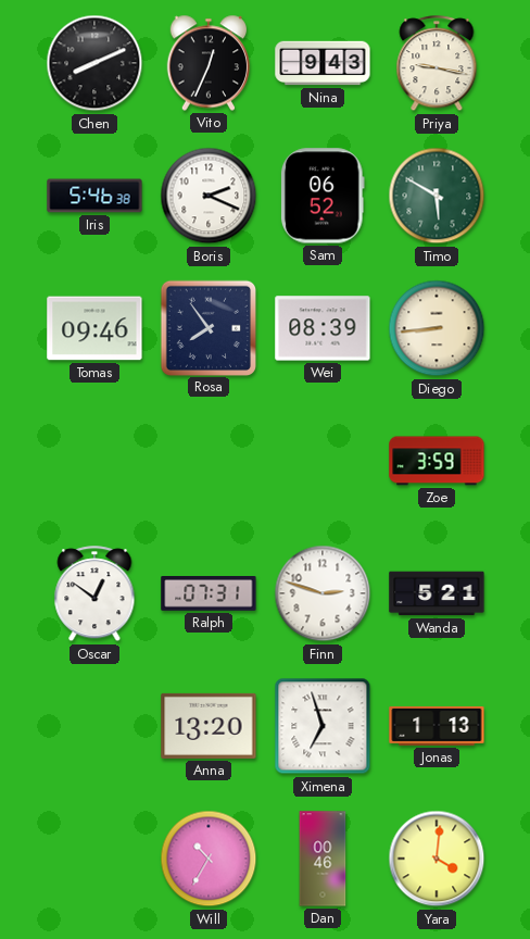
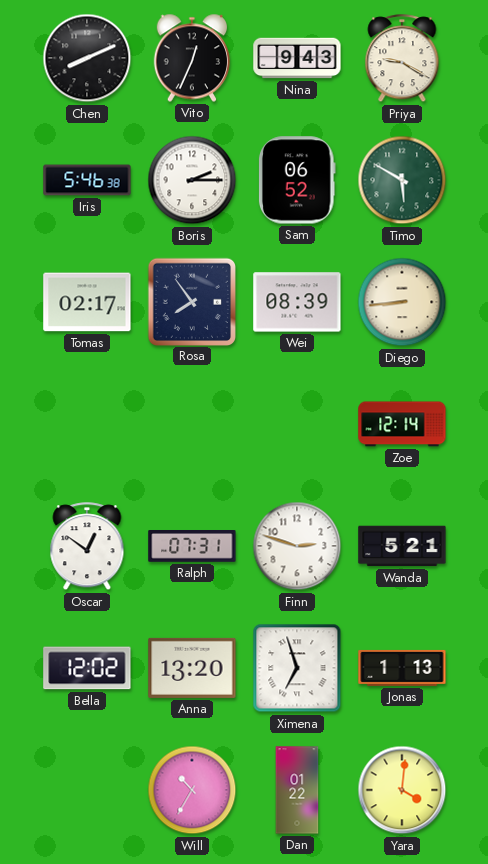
Priya: 9:17 -> 9:20 (402, 59)
Boris: 2:19 -> 2:15 (192, 180)
Tomas: 09:46 -> 02:17 (87, 302)
Zoe: 3:59 -> 12:14 (402, 424)
Bella: none -> 12:02 (87, 668)
Dan: 00:46 -> 01:22 (297, 790)
